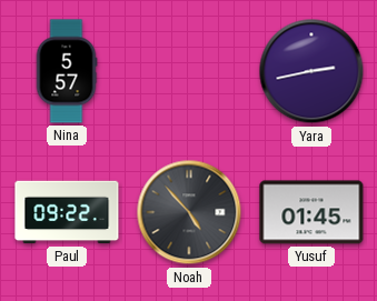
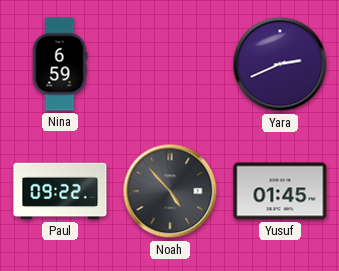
Nina: 5:57 -> 6:59 (60, 64)
Yara: 2:43 -> 2:41 (280, 64)
